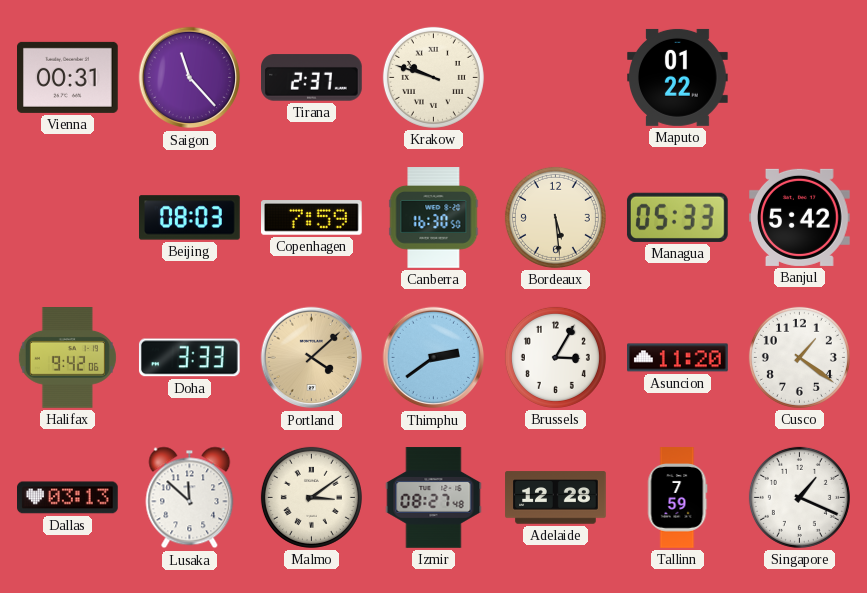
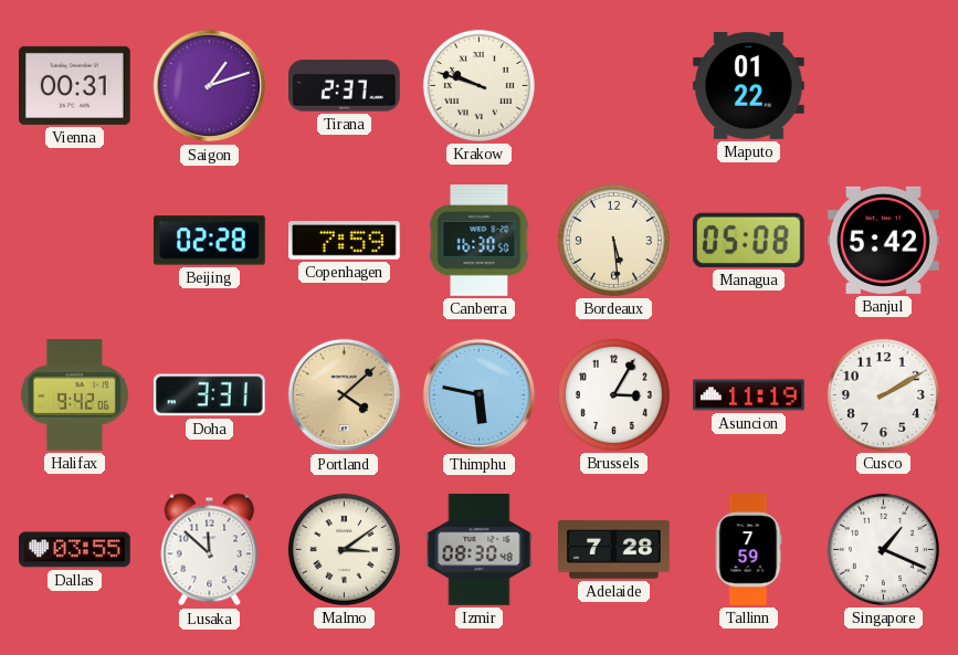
Saigon: 11:23 -> 1:12 (210, 86)
Beijing: 08:03 -> 02:28 (210, 241)
Managua: 05:33 -> 05:08 (748, 240)
Doha: 3:33 -> 3:31 (209, 395)
Thimphu: 2:39 -> 5:47 (480, 395)
Asuncion: 11:20 -> 11:19 (749, 395)
Cusco: 1:21 -> 2:10 (883, 394)
Dallas: 03:13 -> 03:55 (75, 550)
Izmir: 08:27 -> 08:30 (480, 550)
Adelaide: 12:28 -> 7:28 (614, 550)
